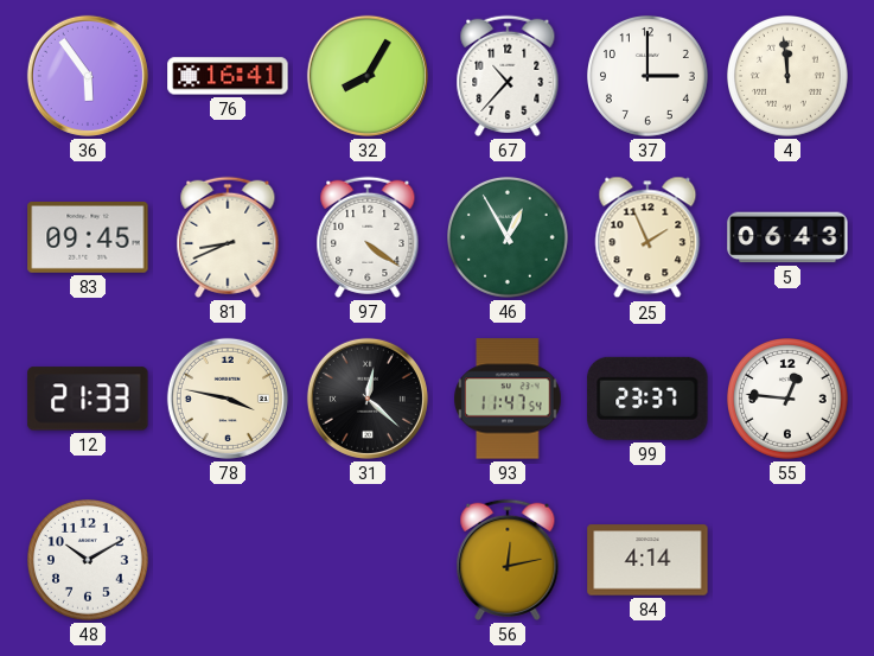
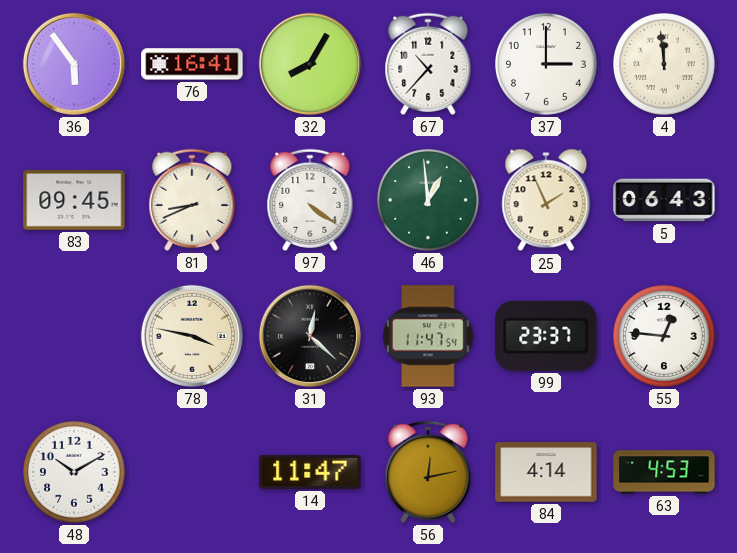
46: 12:55 -> 12:59 (429, 201)
12: 21:33 -> none (88, 399)
14: none -> 11:47 (310, 473)
63: none -> 4:53 (664, 472)
